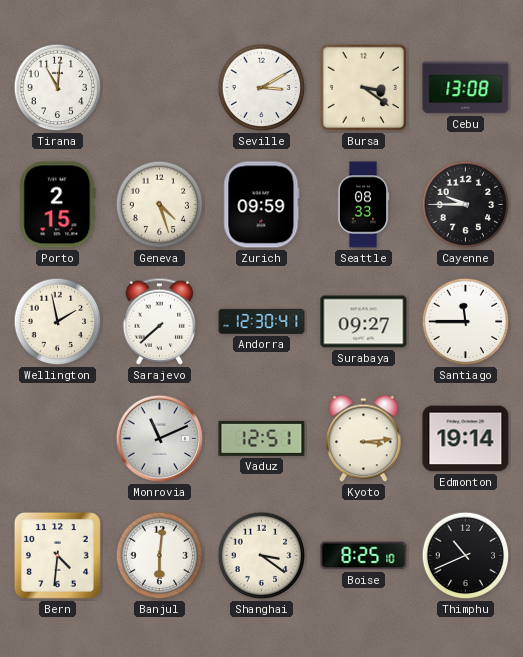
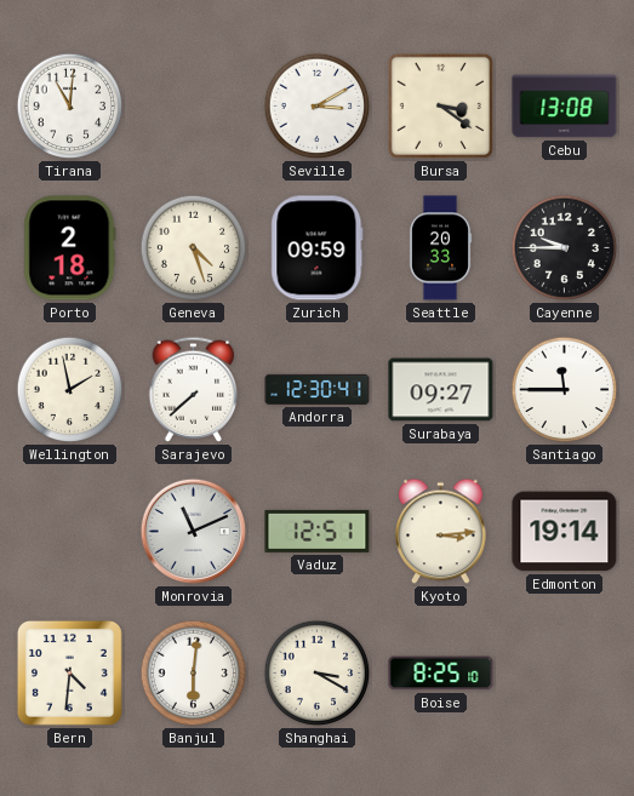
Porto: 2:15 -> 2:18 (70, 248)
Seattle: 08:33 -> 20:33 (440, 248)
Shanghai: 3:21 -> 3:20 (318, 674)
Thimphu: 10:41 -> none (466, 556)
